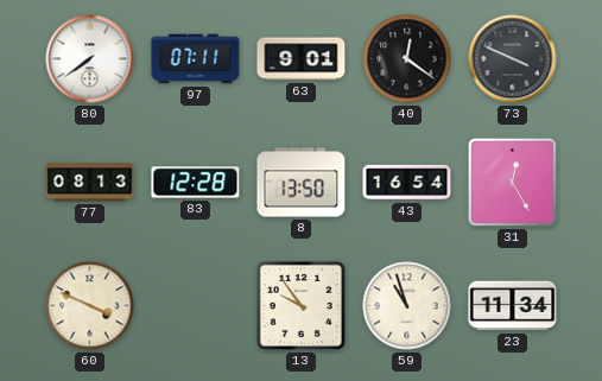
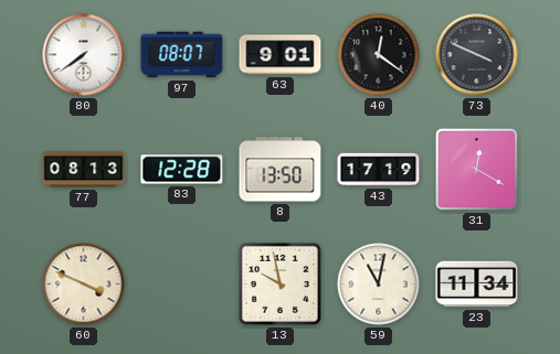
97: 07:11 -> 08:07 (182, 55)
43: 16:54 -> 17:19 (379, 170)
31: 12:25 -> 12:20 (476, 169)
13: 9:54 -> 9:58 (279, 283)
59: 10:57 -> 11:02 (379, 285)
